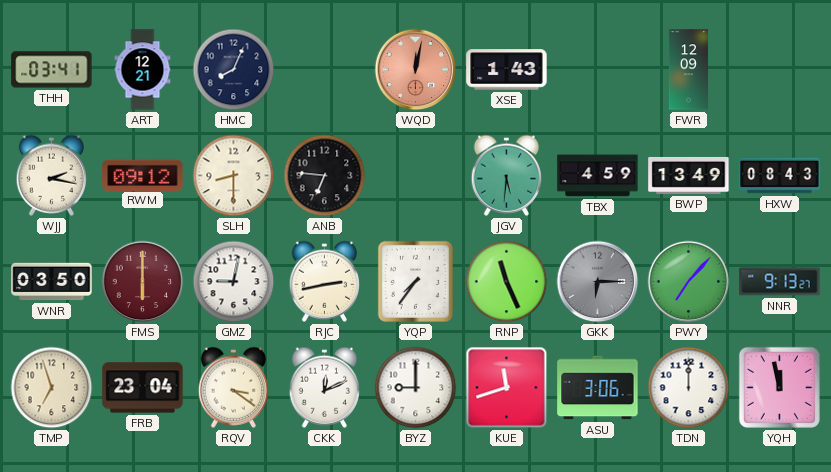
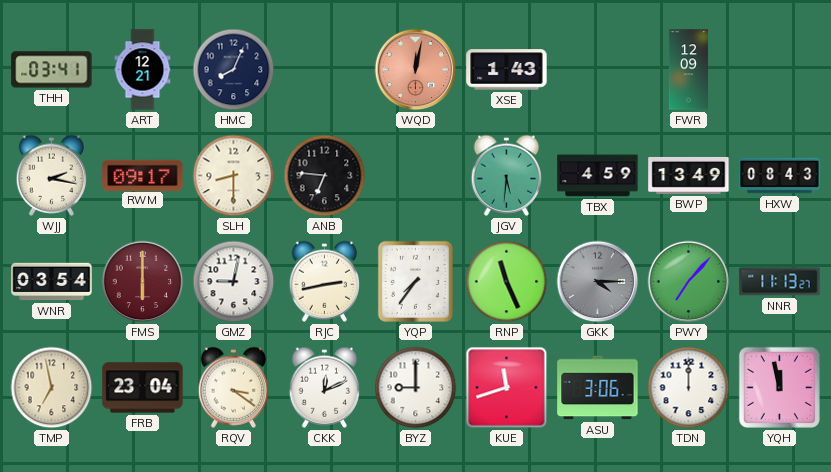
RWM: 09:12 -> 09:17 (143, 175)
WNR: 03:50 -> 03:54 (52, 282)
GKK: 6:15 -> 4:15 (598, 282)
NNR: 9:13 -> 11:13 (780, 282)
TMP: 6:57 -> 6:58 (52, 388)
